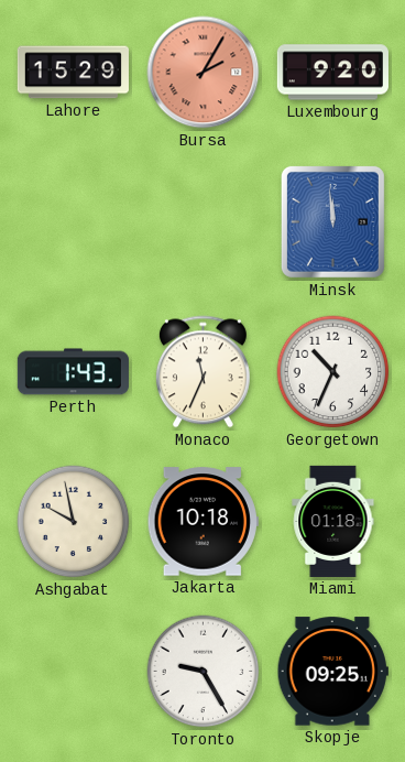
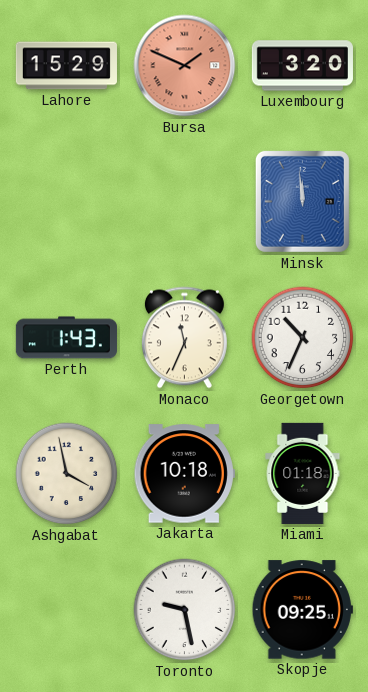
Bursa: 2:05 -> 1:49 (185, 66)
Luxembourg: 9:20 -> 3:20 (302, 66)
Ashgabat: 9:58 -> 3:58 (67, 474)
Toronto: 9:25 -> 9:28 (185, 610)
